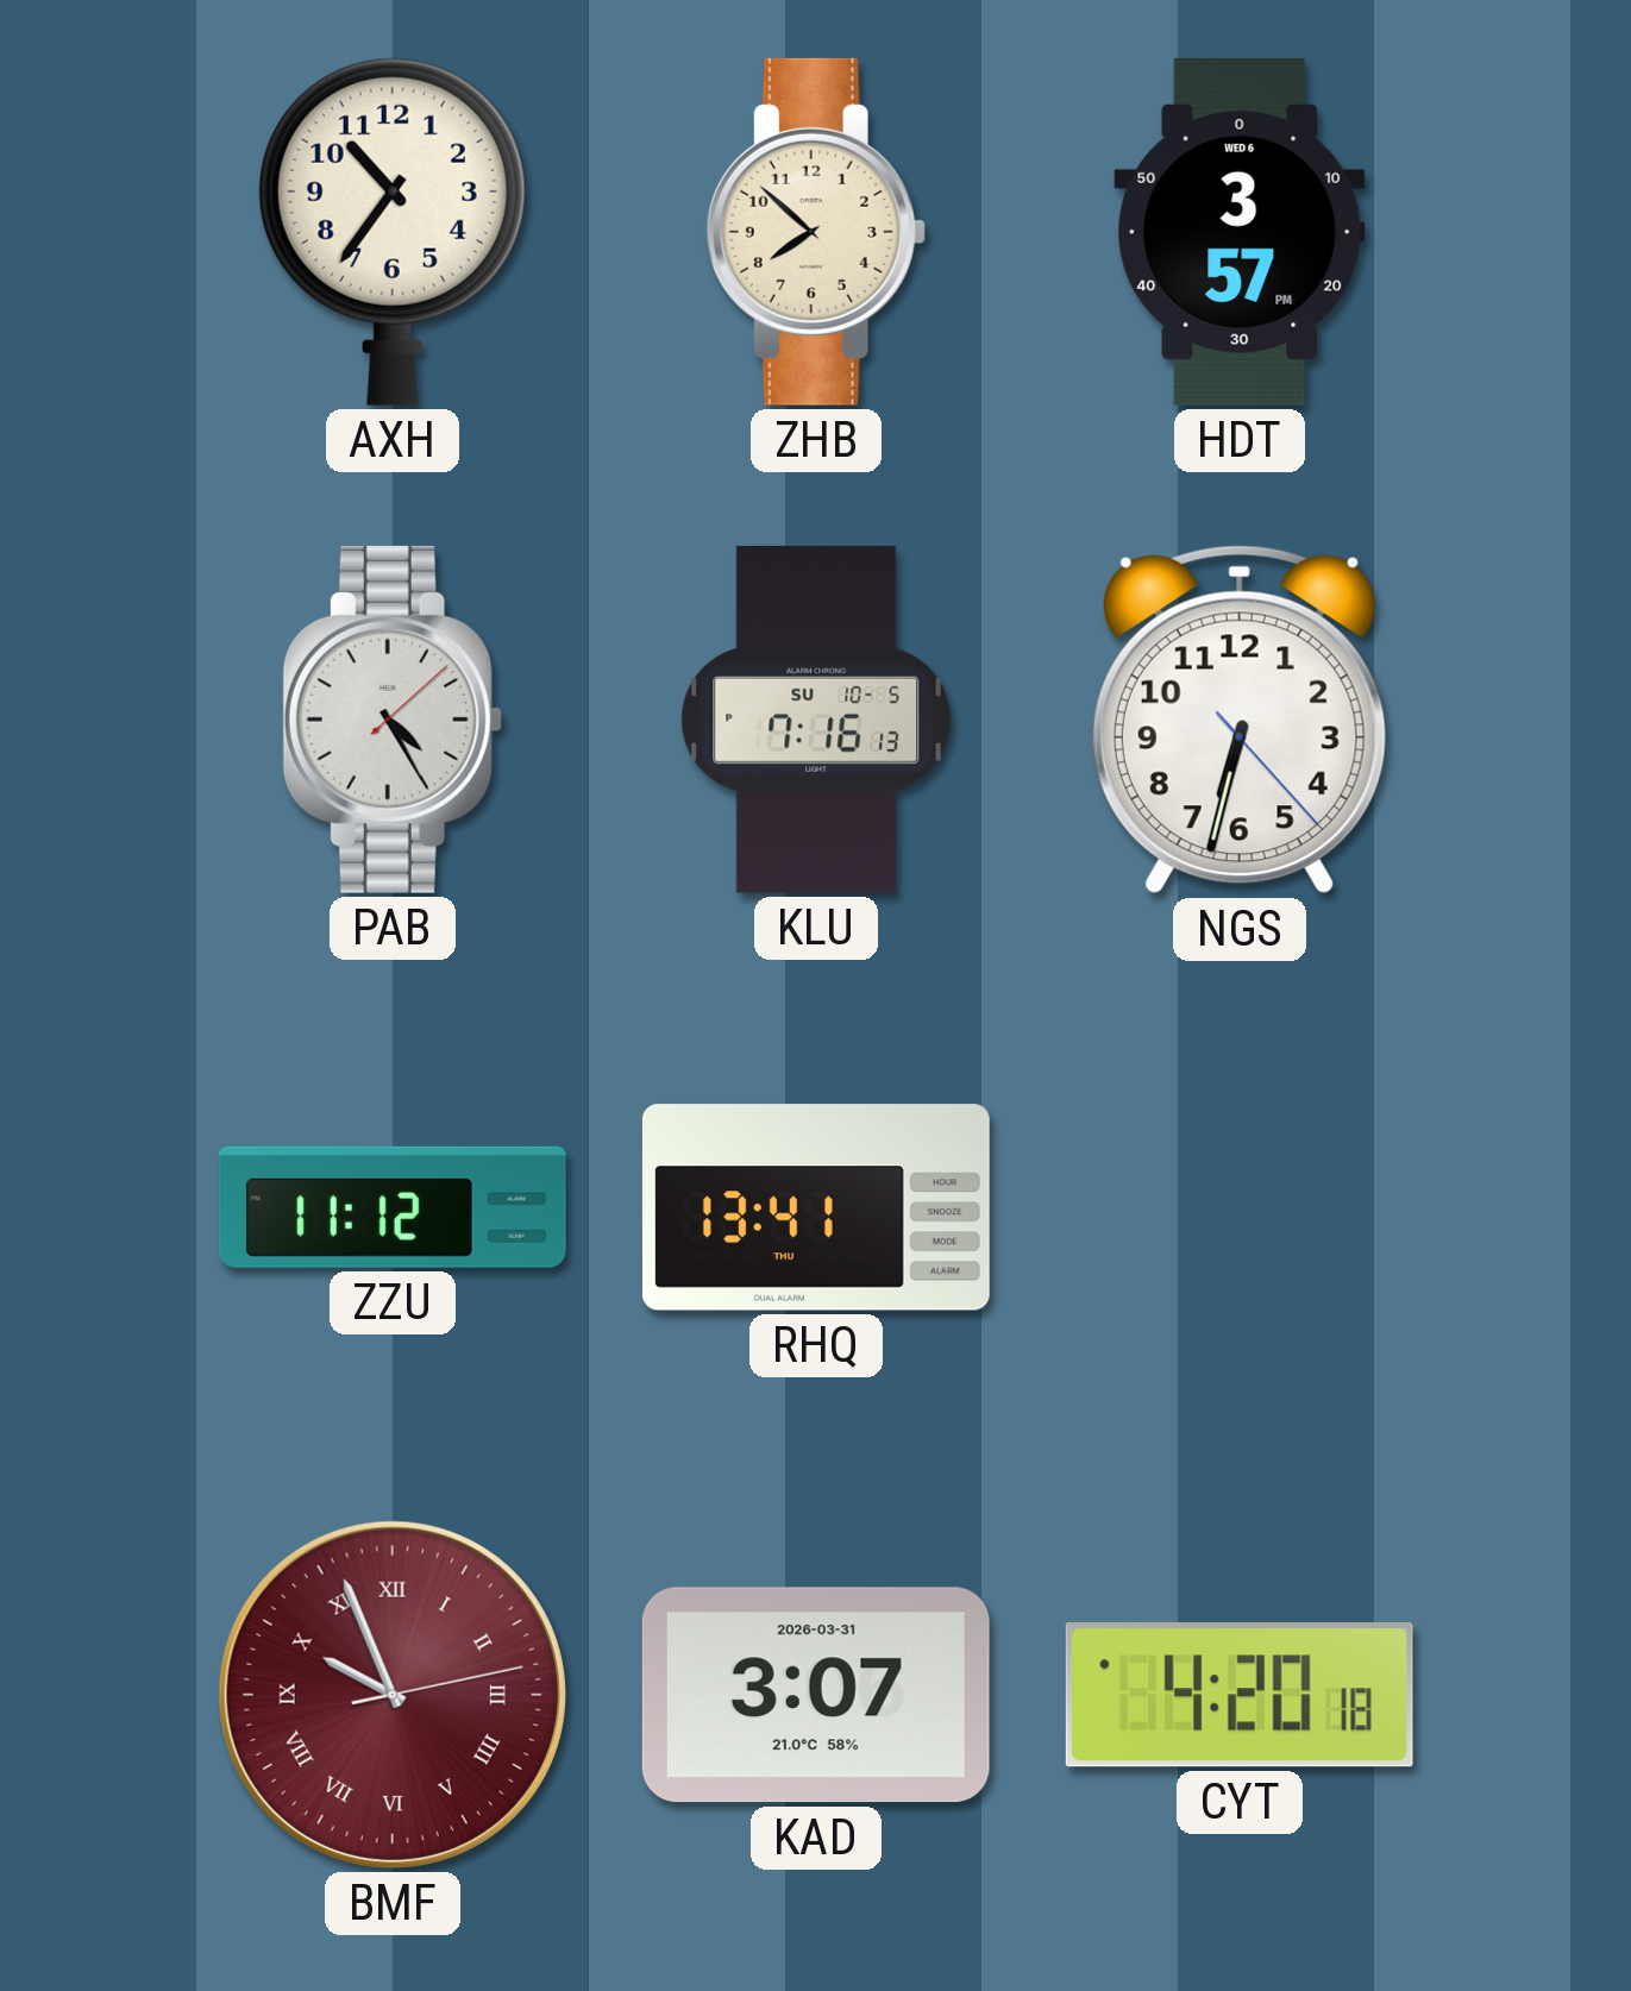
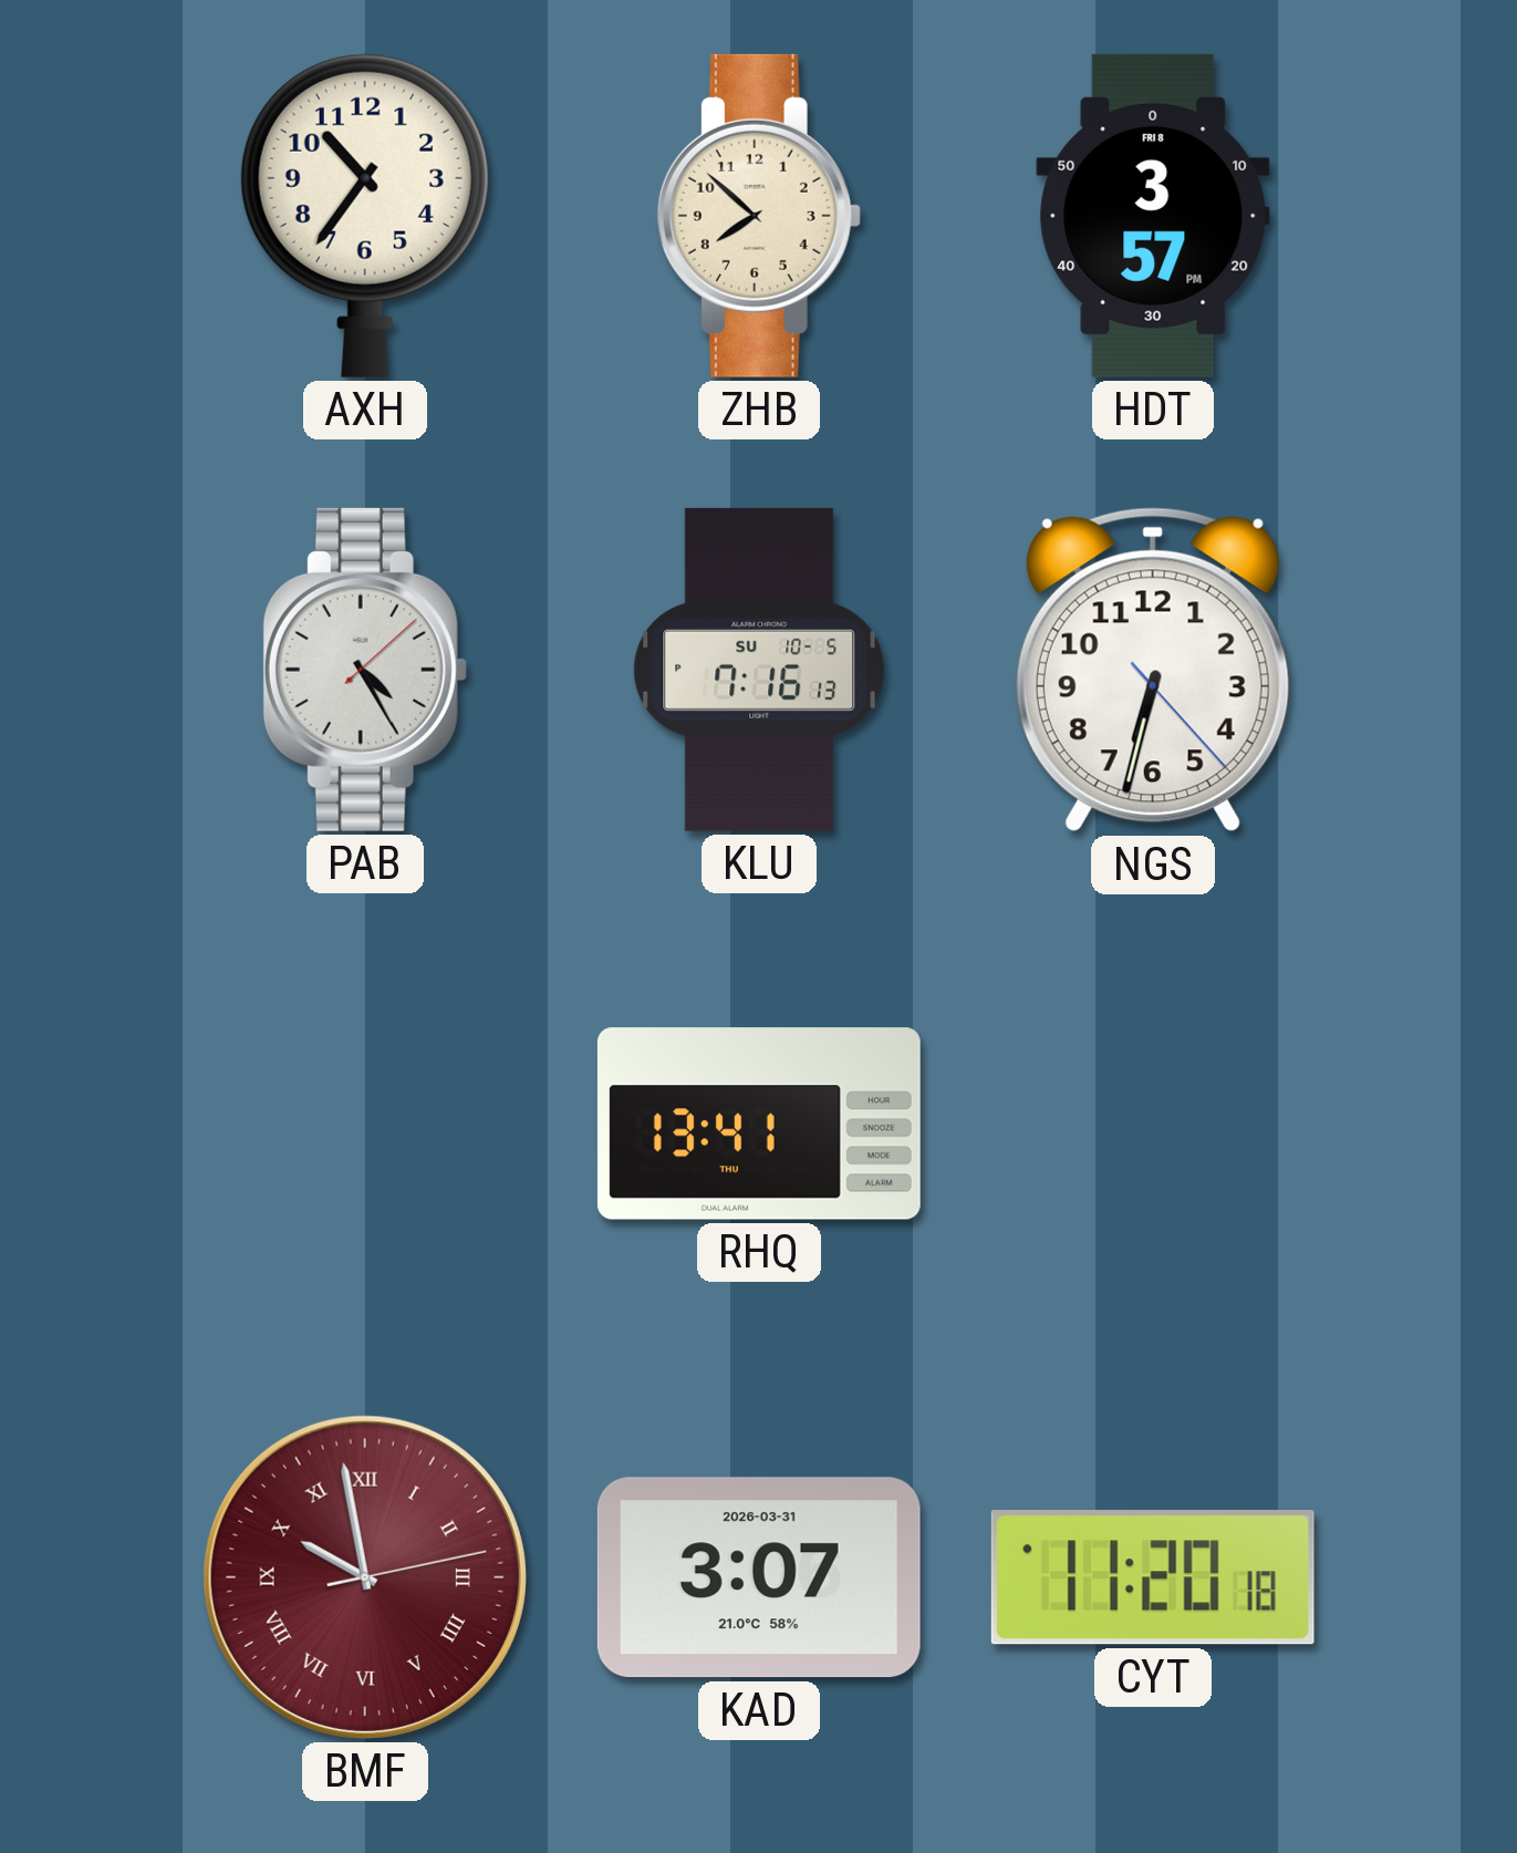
HDT date: WED 6 -> FRI 8 (1153, 216)
ZZU: 11:12 -> none (393, 1207)
BMF: 9:56 -> 9:58 (365, 1577)
CYT: 4:20 -> 11:20 (1153, 1578)
